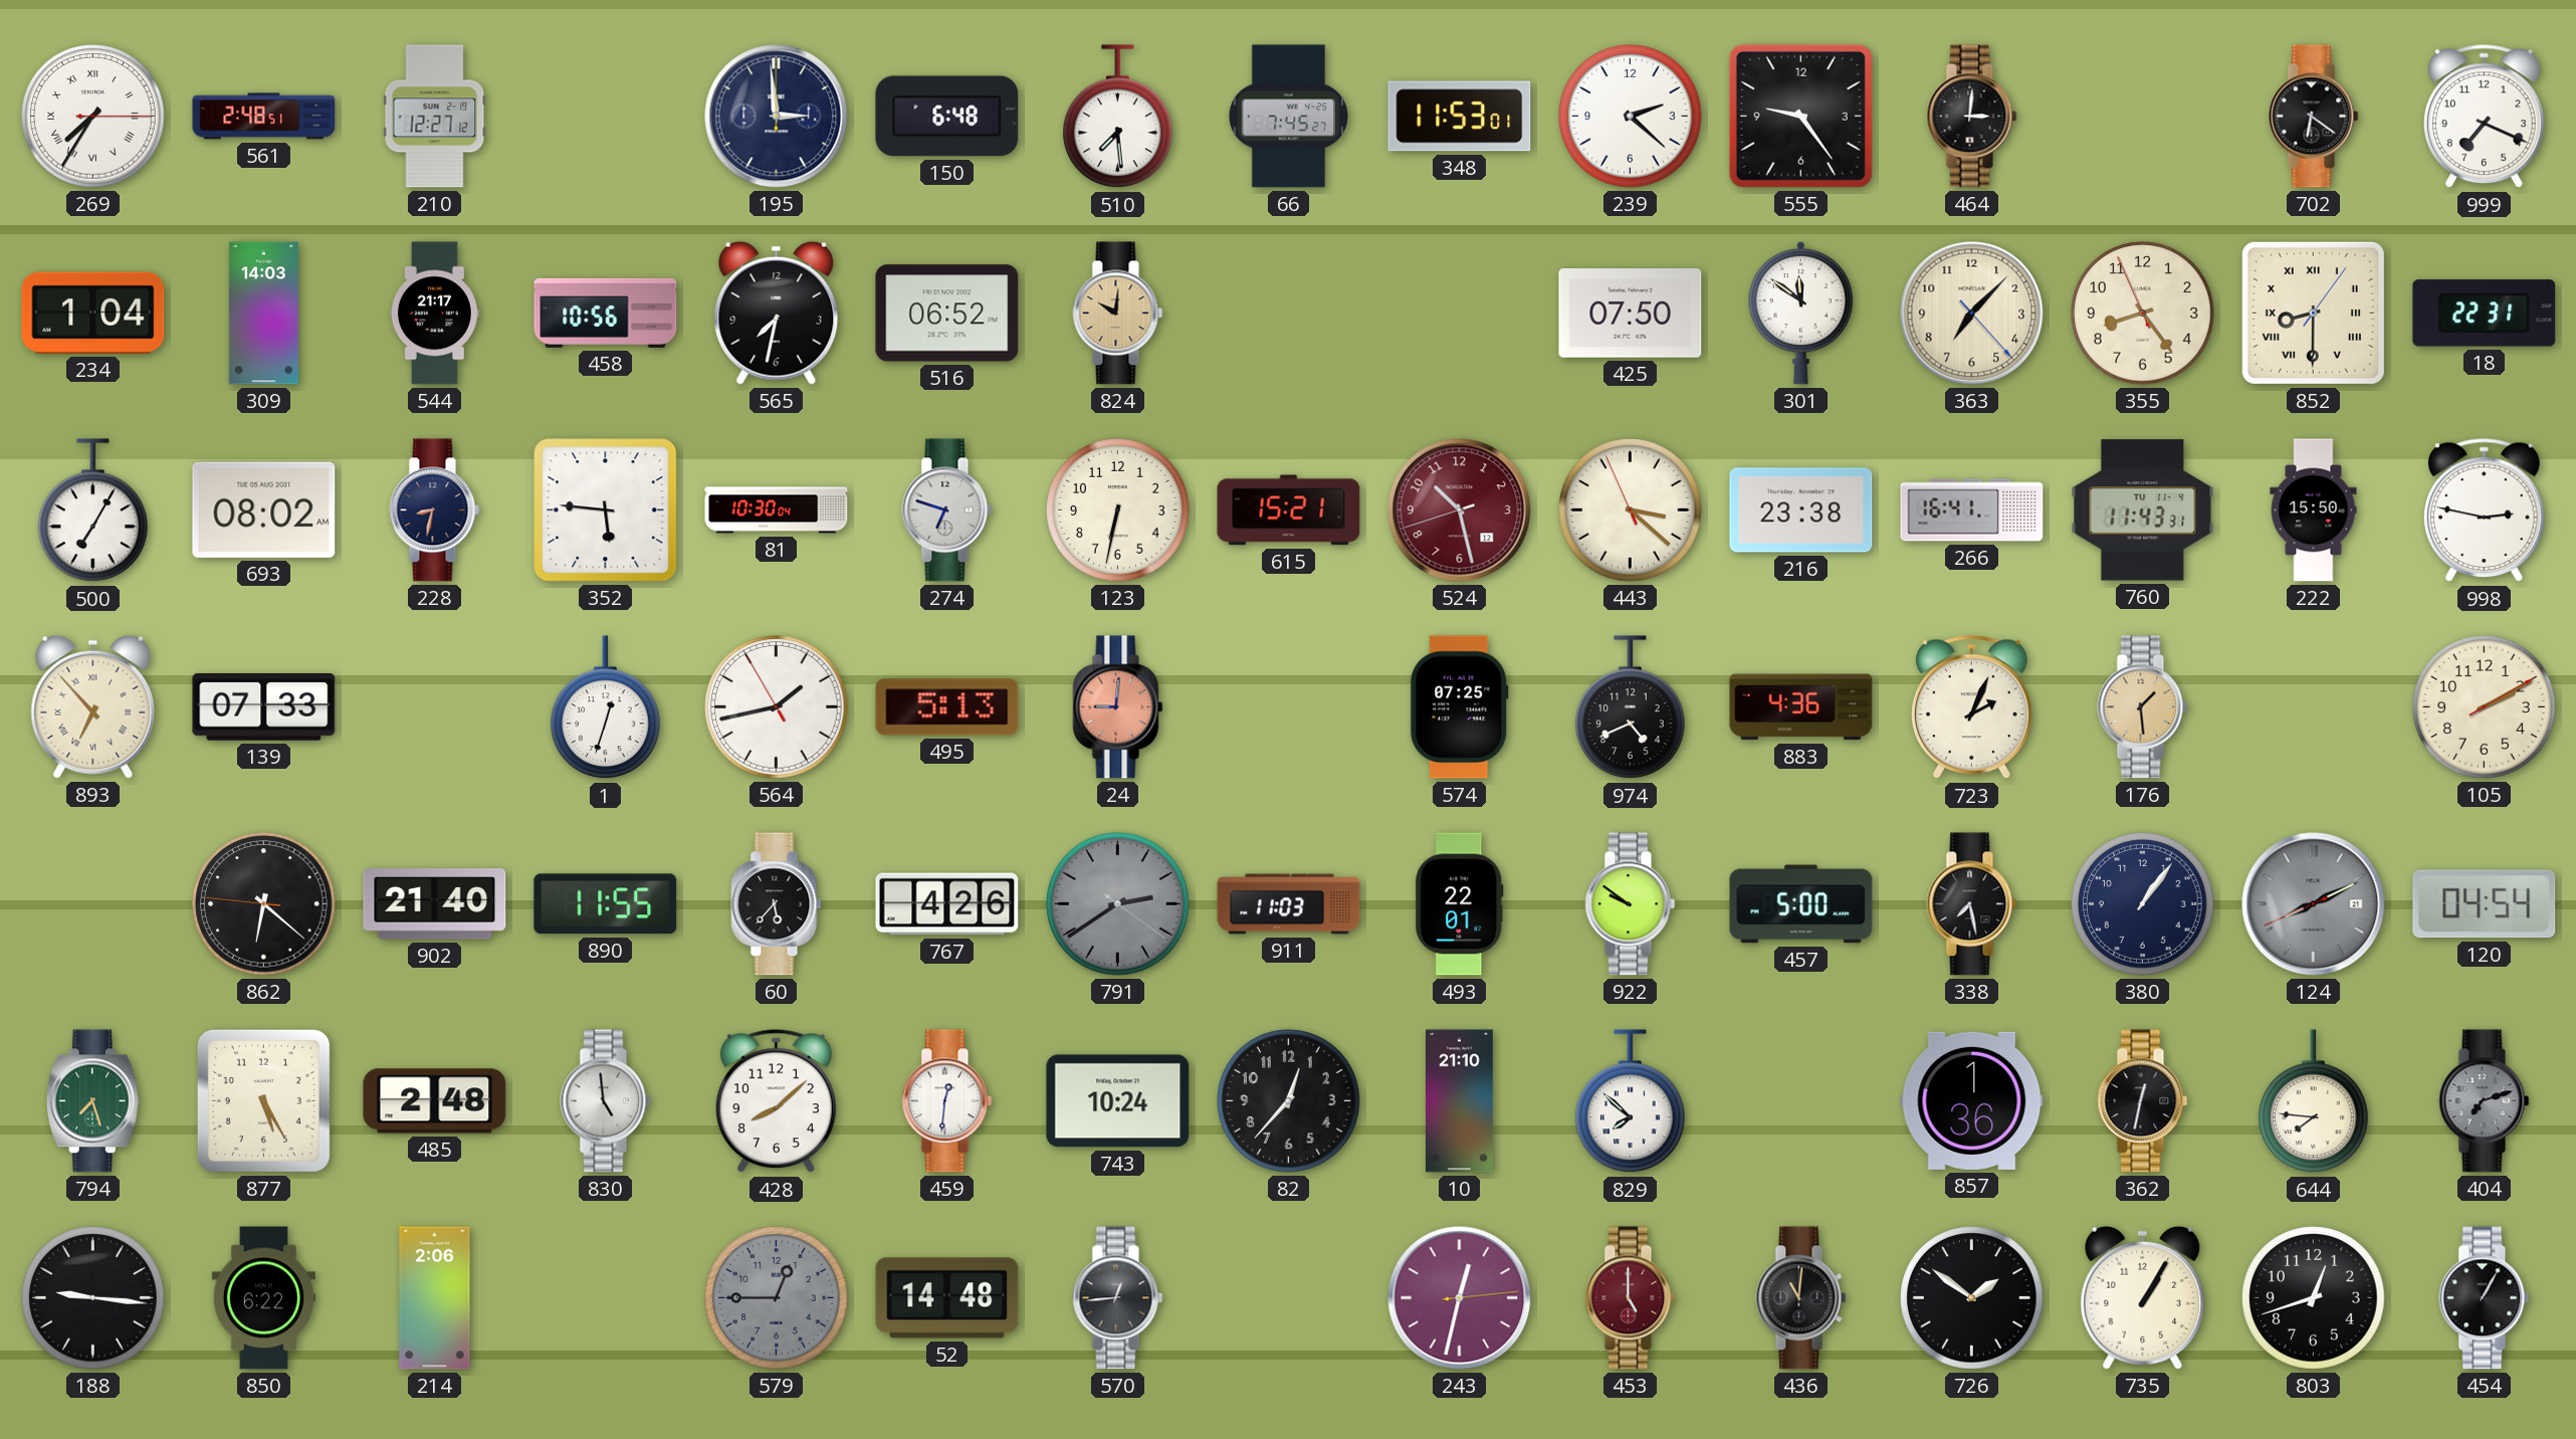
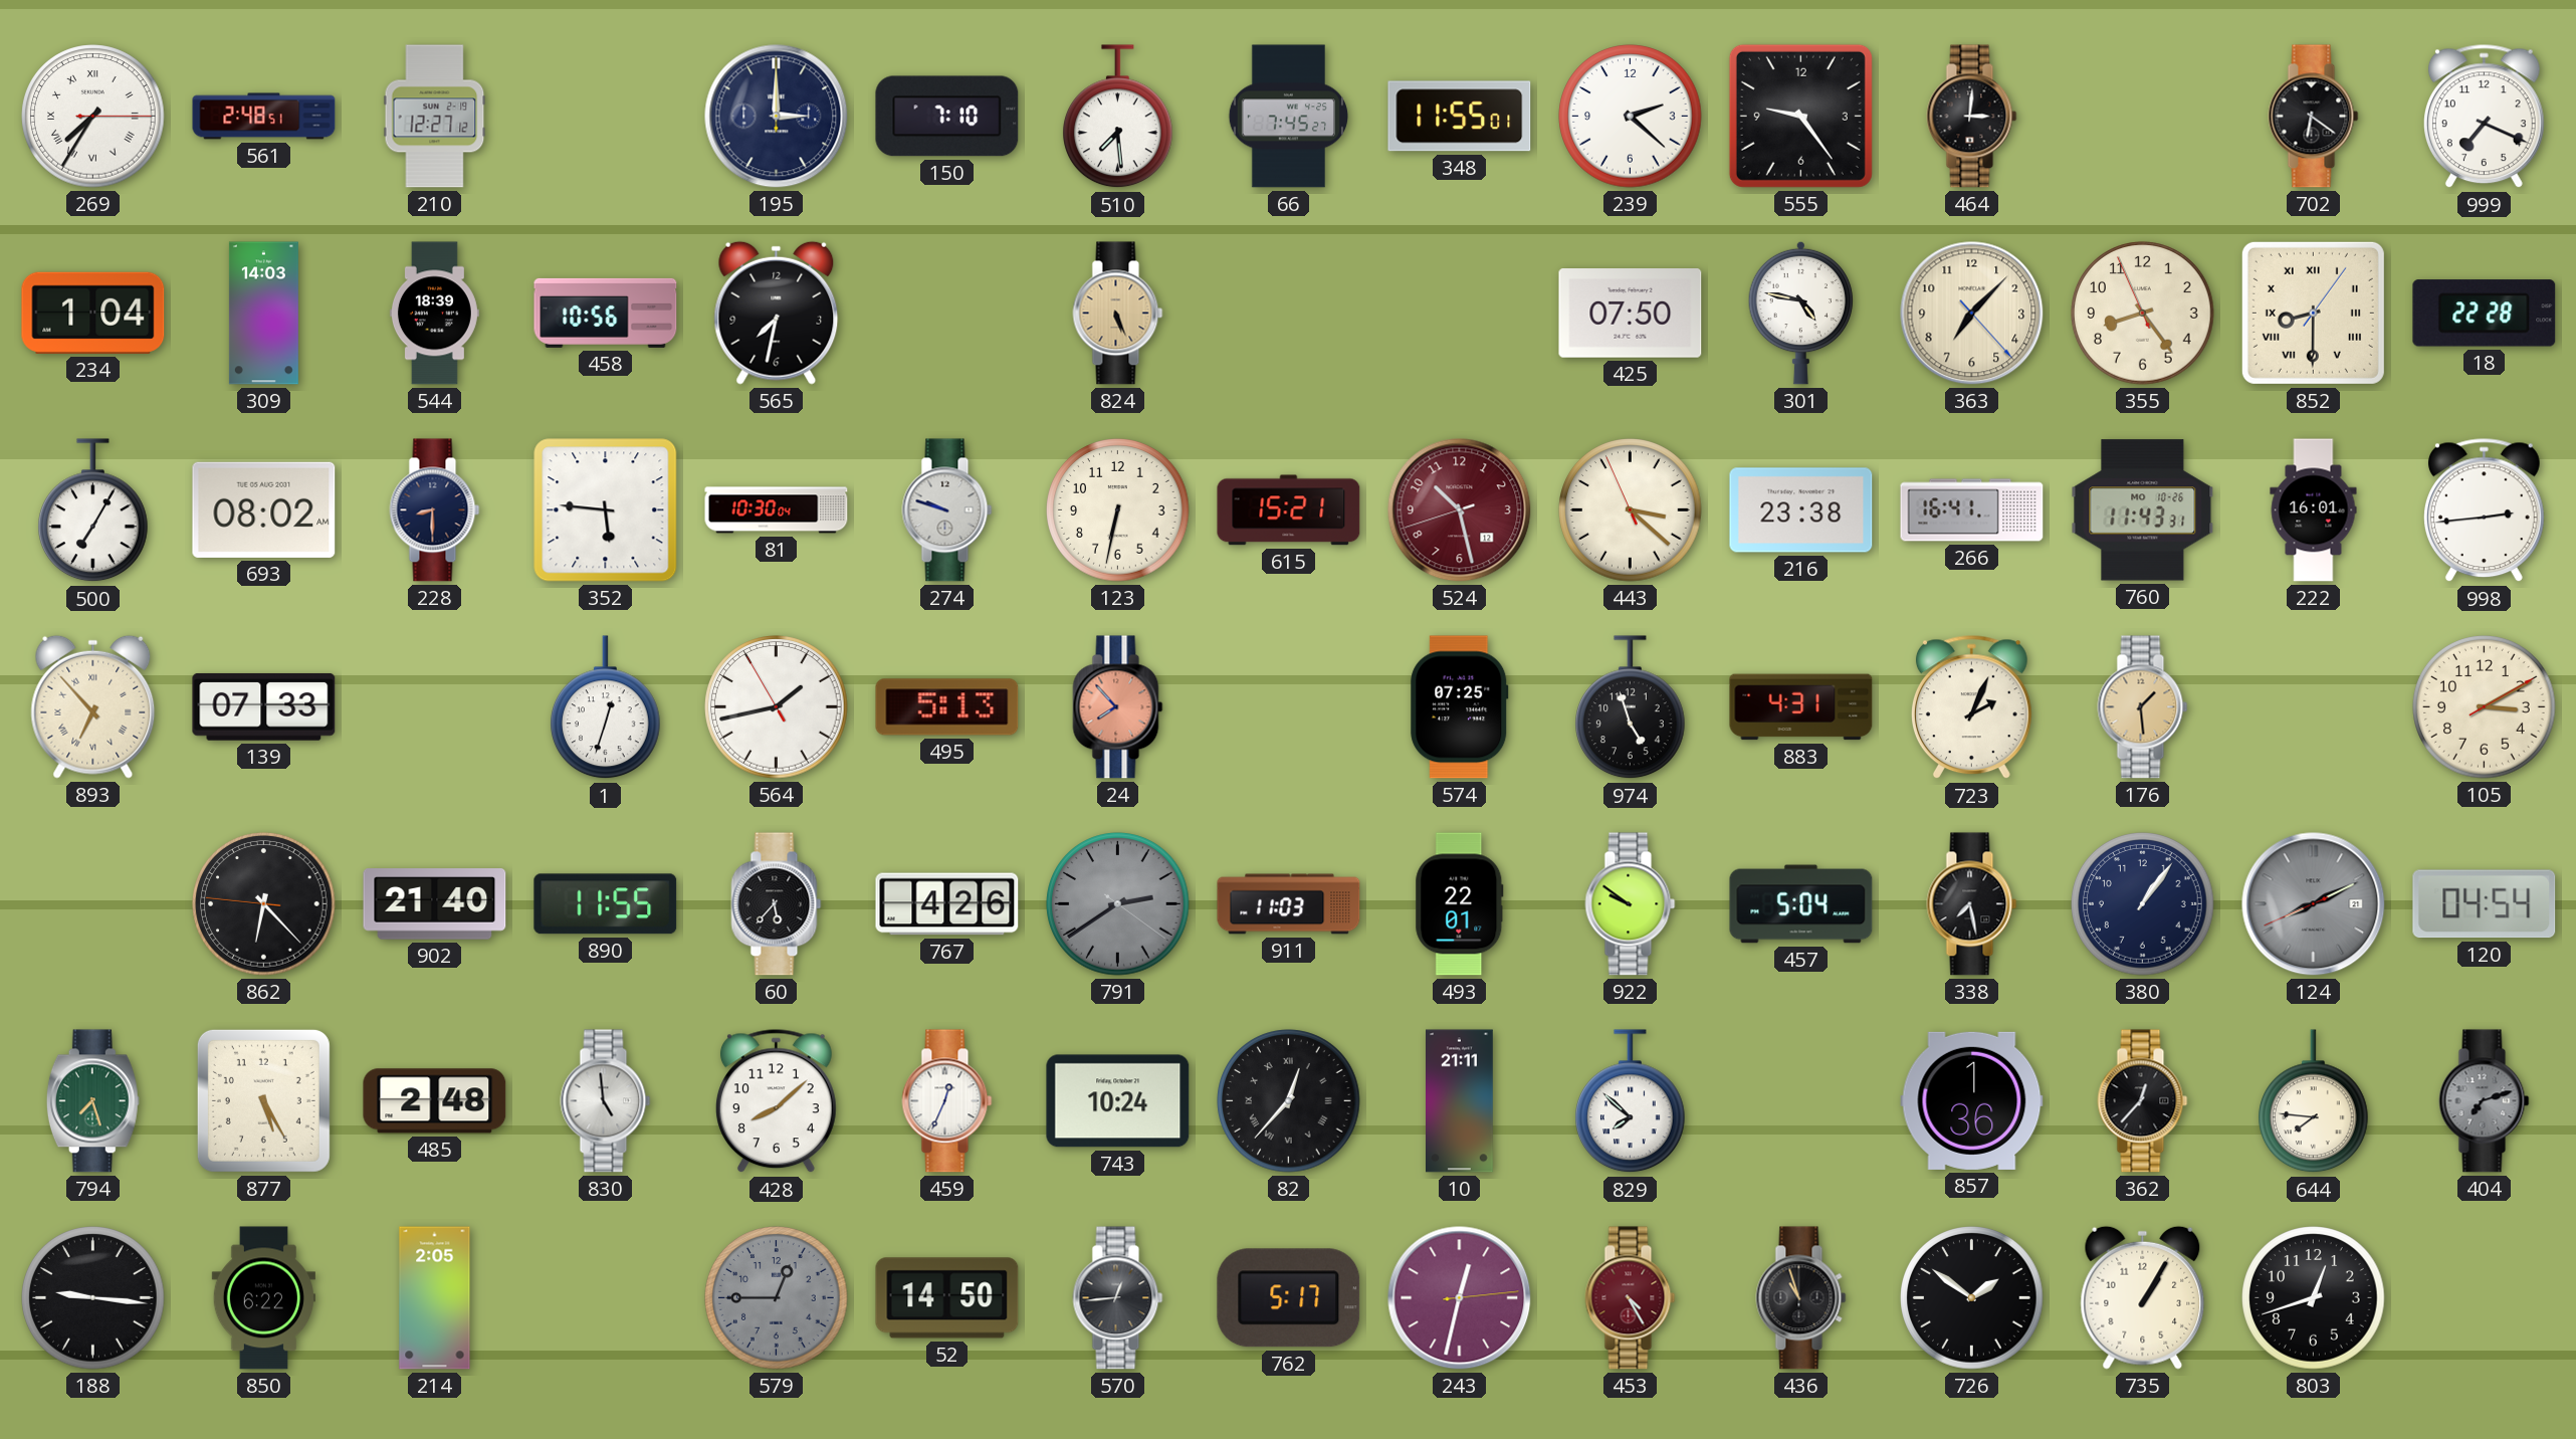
195: 2:59 -> 3:00 (777, 117)
150: 6:48 -> 7:10 (947, 117)
348: 11:53 -> 11:55 (1460, 117)
544: 21:17 -> 18:39 (434, 314)
516: 06:52 -> none (947, 314)
824: 10:01 -> 5:26 (1118, 314)
301: 11:51 -> 4:47 (1801, 313)
18: 22:31 -> 22:28 (2485, 314)
228: 8:32 -> 8:30 (435, 510)
274: 6:48 -> 9:48 (947, 510)
760 date: TU 11-4 -> MO 10-26 (2143, 510)
222: 15:50 -> 16:01 (2314, 510)
998: 2:47 -> 2:44 (2484, 510)
24: 9:01 -> 7:53 (1118, 707)
974: 4:41 -> 4:57 (1631, 707)
883: 4:36 -> 4:31 (1801, 707)
105: 2:10 -> 3:10 (2485, 707)
862: 6:21 -> 6:22 (264, 904)
457: 5:00 -> 5:04 (1801, 904)
459: 12:31 -> 12:34 (947, 1101)
82 numerals: Arabic -> Roman (1289, 1101)
10: 21:10 -> 21:11 (1460, 1101)
362: 12:32 -> 12:37 (2143, 1101)
214: 2:06 -> 2:05 (435, 1298)
52: 14:48 -> 14:50 (947, 1298)
762: none -> 5:17 (1289, 1298)
453: 5:00 -> 4:25 (1631, 1298)
436: 11:01 -> 10:57 (1801, 1298)
454: 1:05 -> none (2485, 1298)
